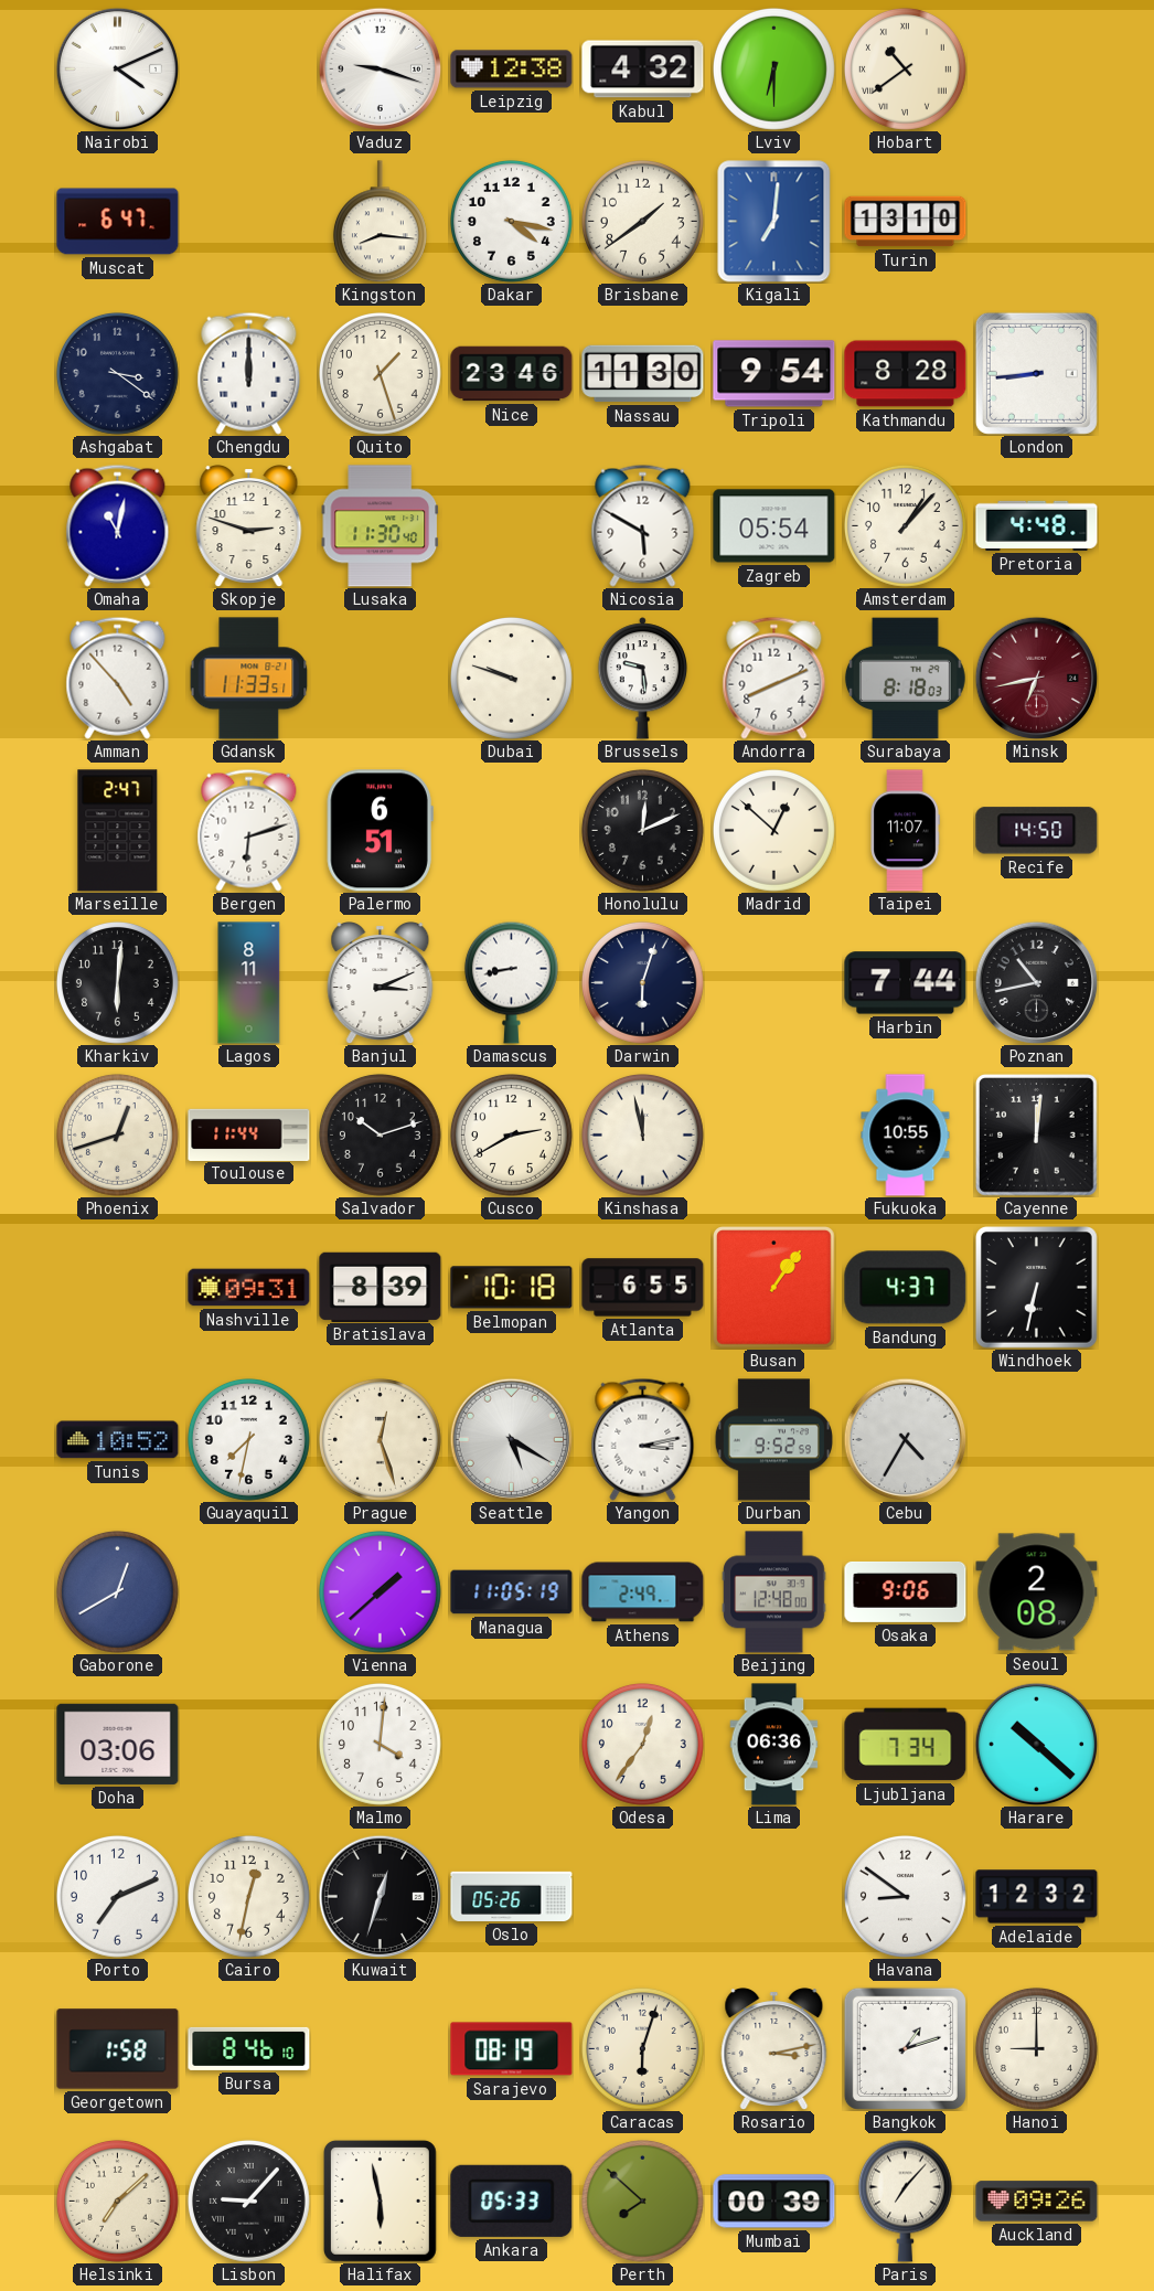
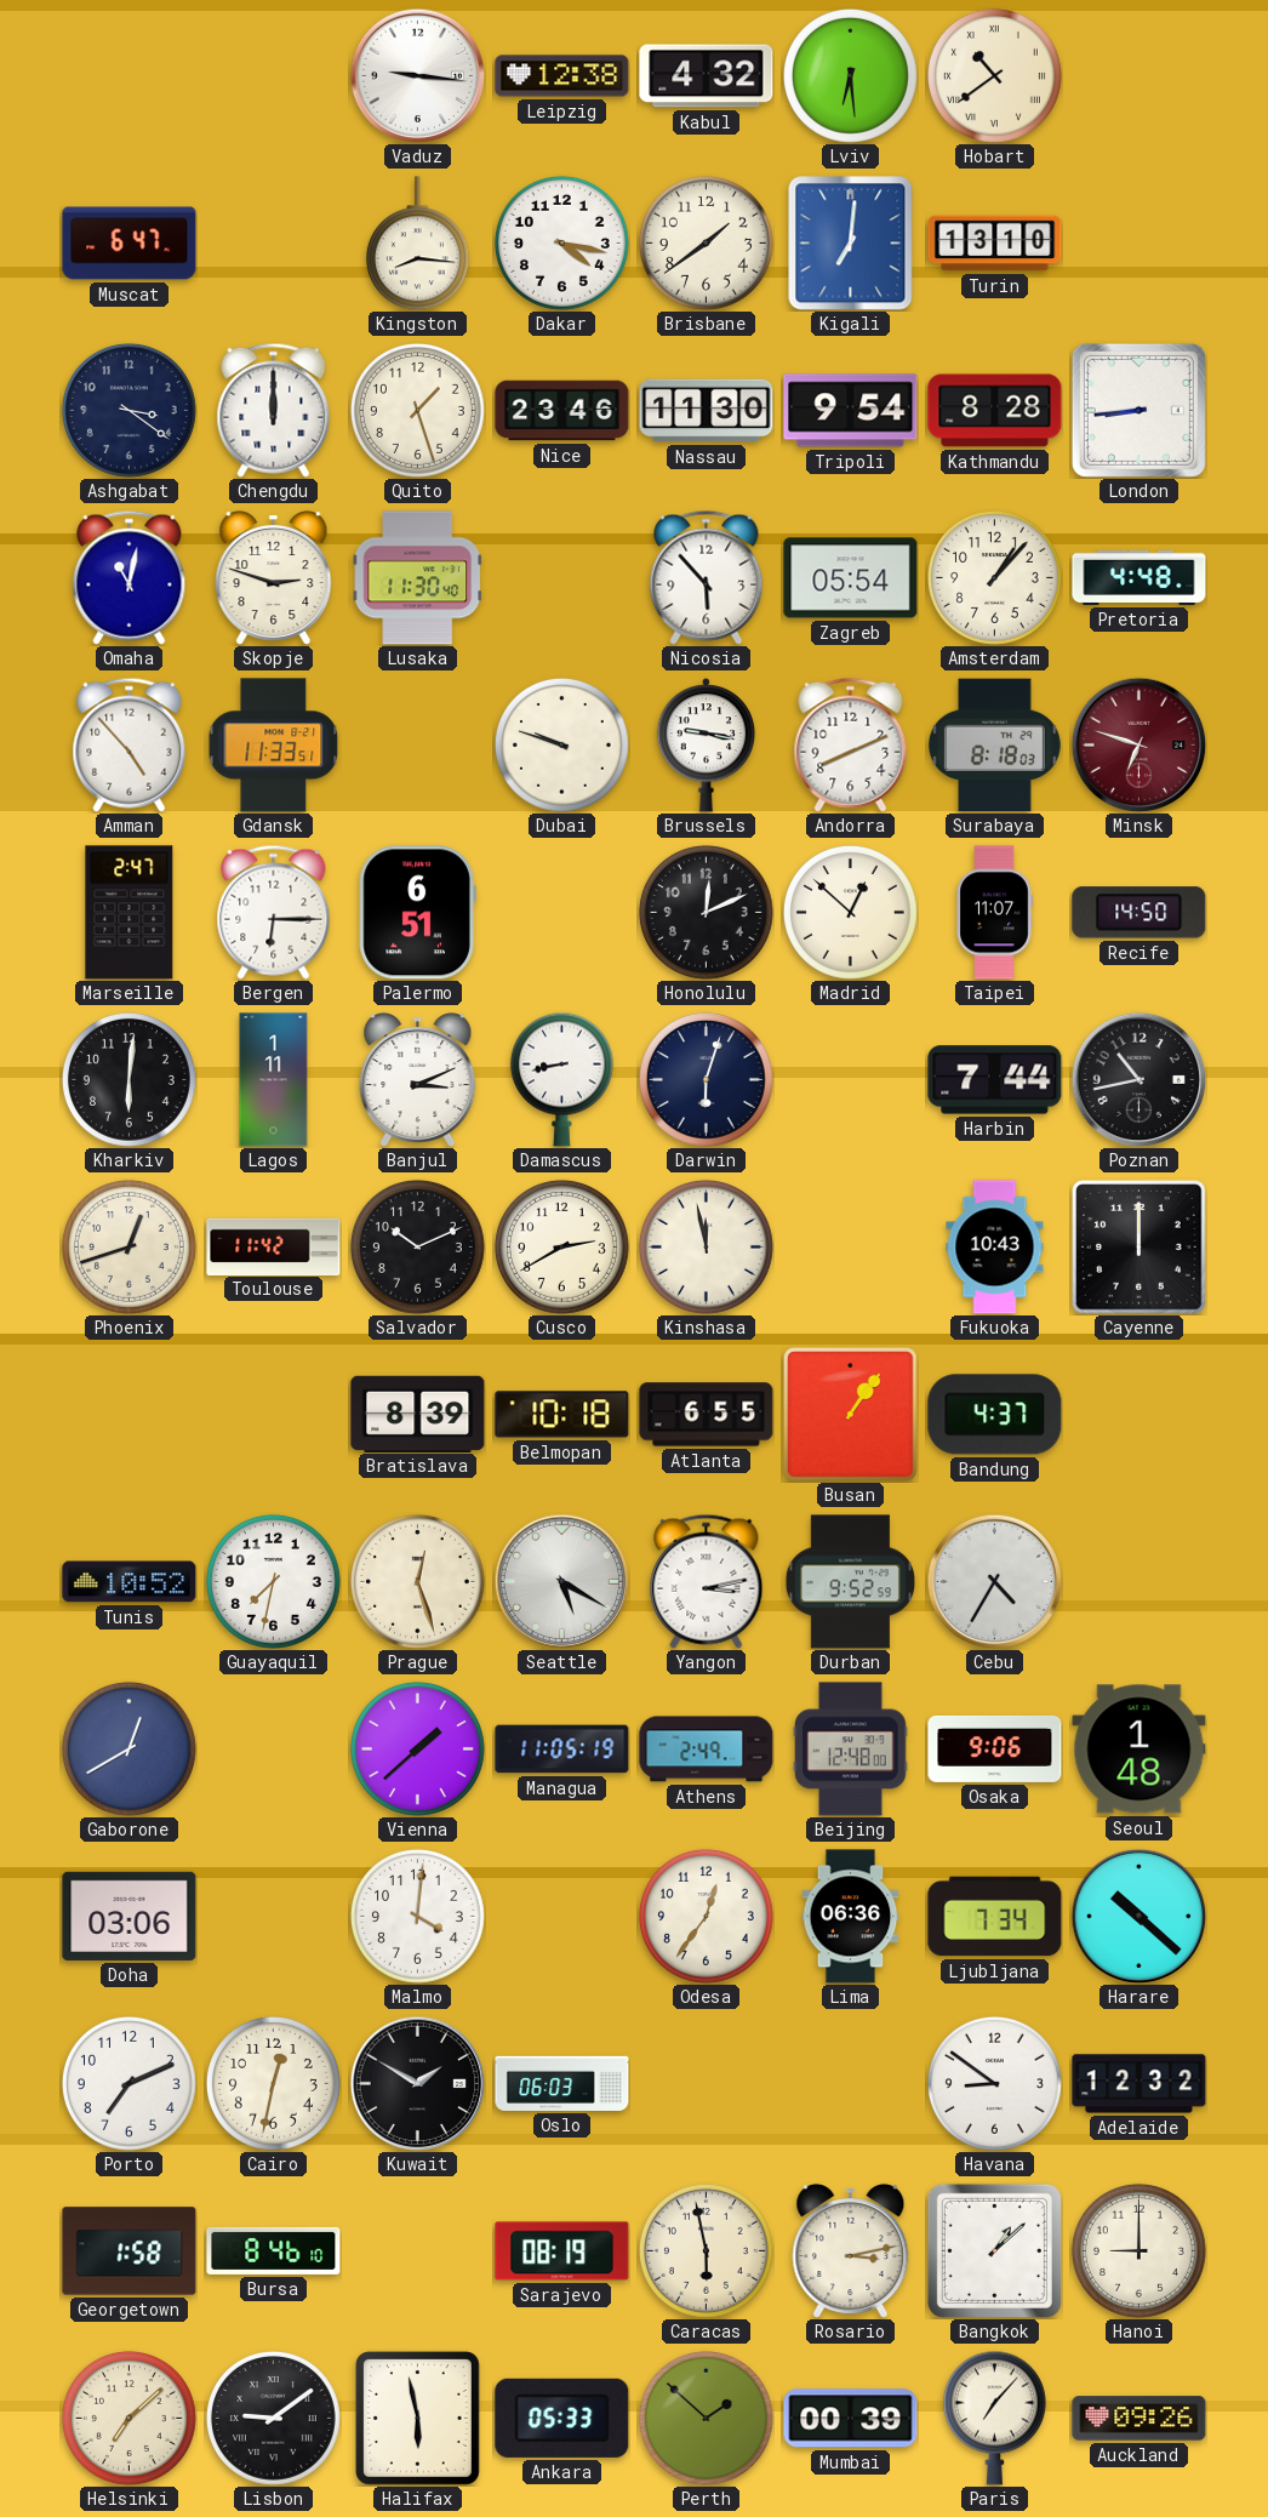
Nairobi: 4:11 -> none (117, 68)
Vaduz: 9:18 -> 9:16 (417, 75)
Lviv: 6:30 -> 6:29 (850, 75)
Nicosia: 5:50 -> 5:53 (707, 577)
Brussels: 9:29 -> 9:17 (706, 746)
Minsk: 6:43 -> 6:48 (1138, 744)
Bergen: 6:12 -> 6:15 (274, 912)
Lagos: 8:11 -> 1:11 (274, 1080)
Toulouse: 11:44 -> 11:42 (274, 1246)
Salvador: 10:12 -> 10:11 (417, 1246)
Fukuoka: 10:55 -> 10:43 (995, 1248)
Cayenne: 12:01 -> 12:00 (1140, 1248)
Nashville: 09:31 -> none (249, 1288)
Windhoek: 6:32 -> none (1037, 1288)
Seoul: 2:08 -> 1:48 (1140, 1750)
Kuwait: 12:33 -> 1:50 (417, 2083)
Oslo: 05:26 -> 06:03 (562, 2083)
Caracas: 6:03 -> 5:58 (706, 2250)
Bangkok: 1:12 -> 1:08 (994, 2250)
Lisbon: 9:07 -> 9:09 (273, 2418)
Perth: 7:52 -> 1:52 (706, 2418)
